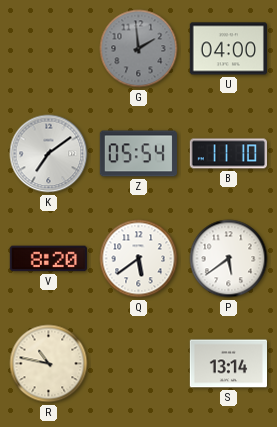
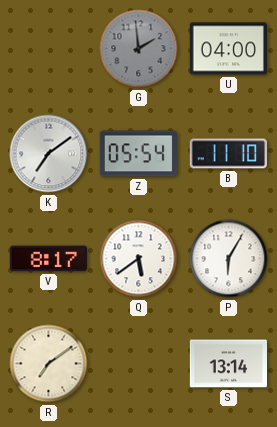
V: 8:20 -> 8:17 (48, 259)
P: 5:39 -> 6:05 (229, 259)
R: 10:47 -> 7:09 (49, 364)
